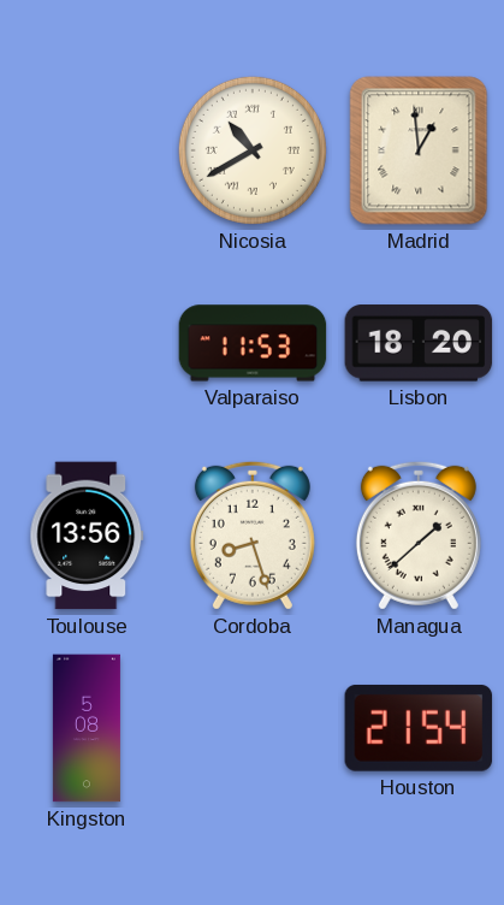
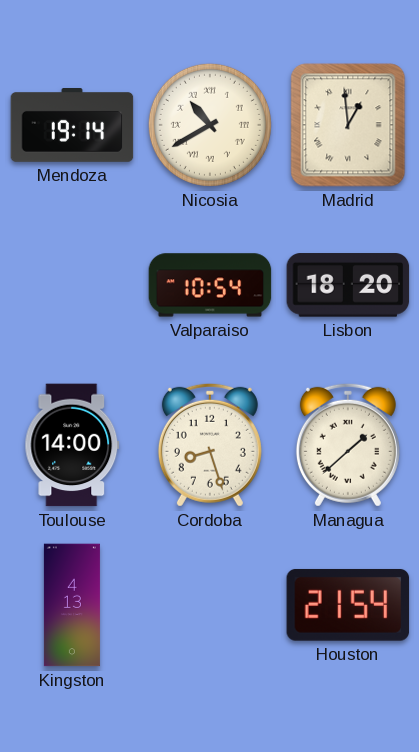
Mendoza: none -> 19:14 (72, 126)
Valparaiso: 11:53 -> 10:54 (210, 285)
Toulouse: 13:56 -> 14:00 (72, 445)
Kingston: 5:08 -> 4:13 (72, 605)
